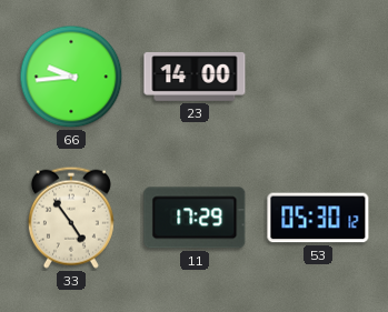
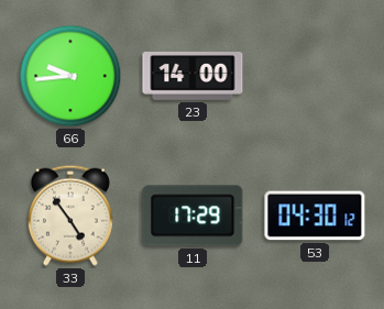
53: 05:30 -> 04:30 (315, 216)
